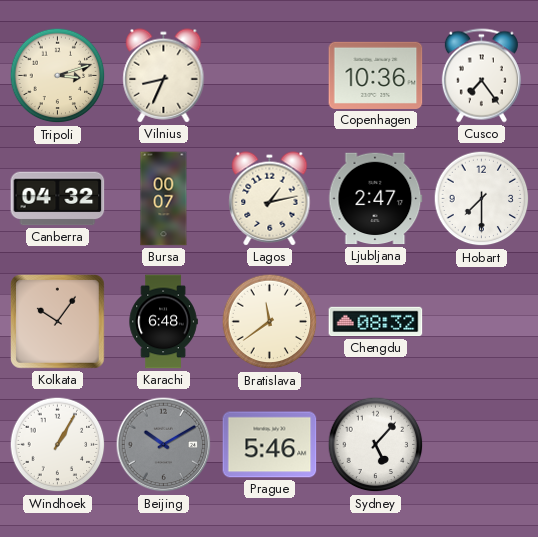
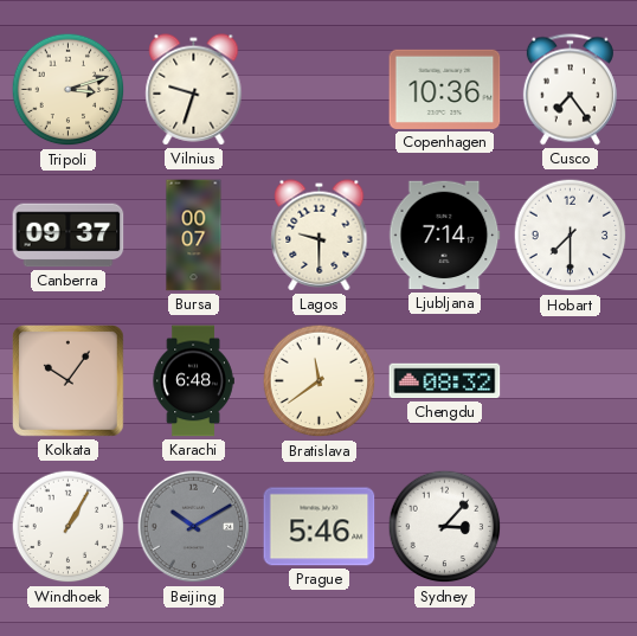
Vilnius: 8:34 -> 9:33 (194, 90)
Canberra: 04:32 -> 09:37 (69, 236)
Lagos: 1:13 -> 9:30 (320, 236)
Ljubljana: 2:47 -> 7:14 (445, 236)
Sydney: 5:07 -> 3:07 (445, 527)
